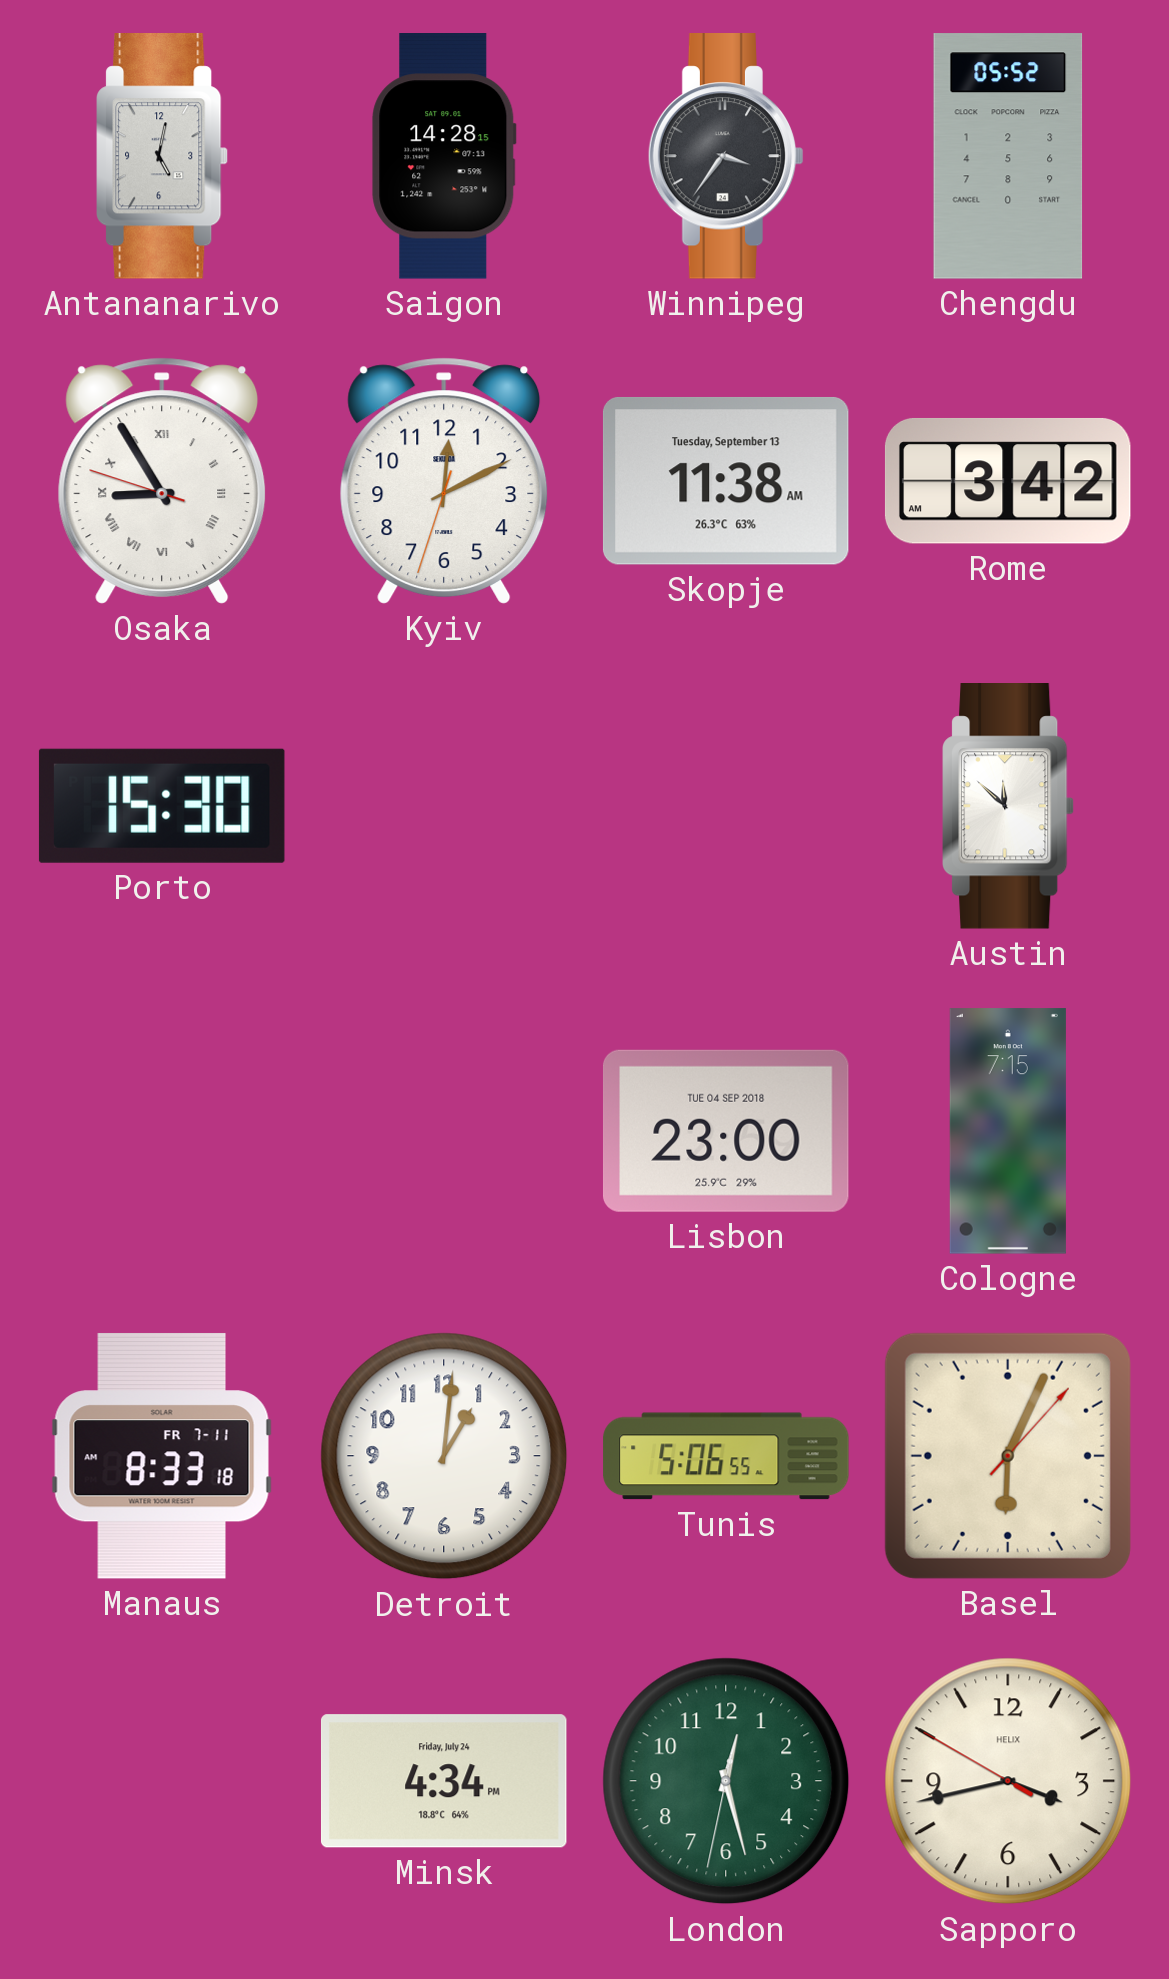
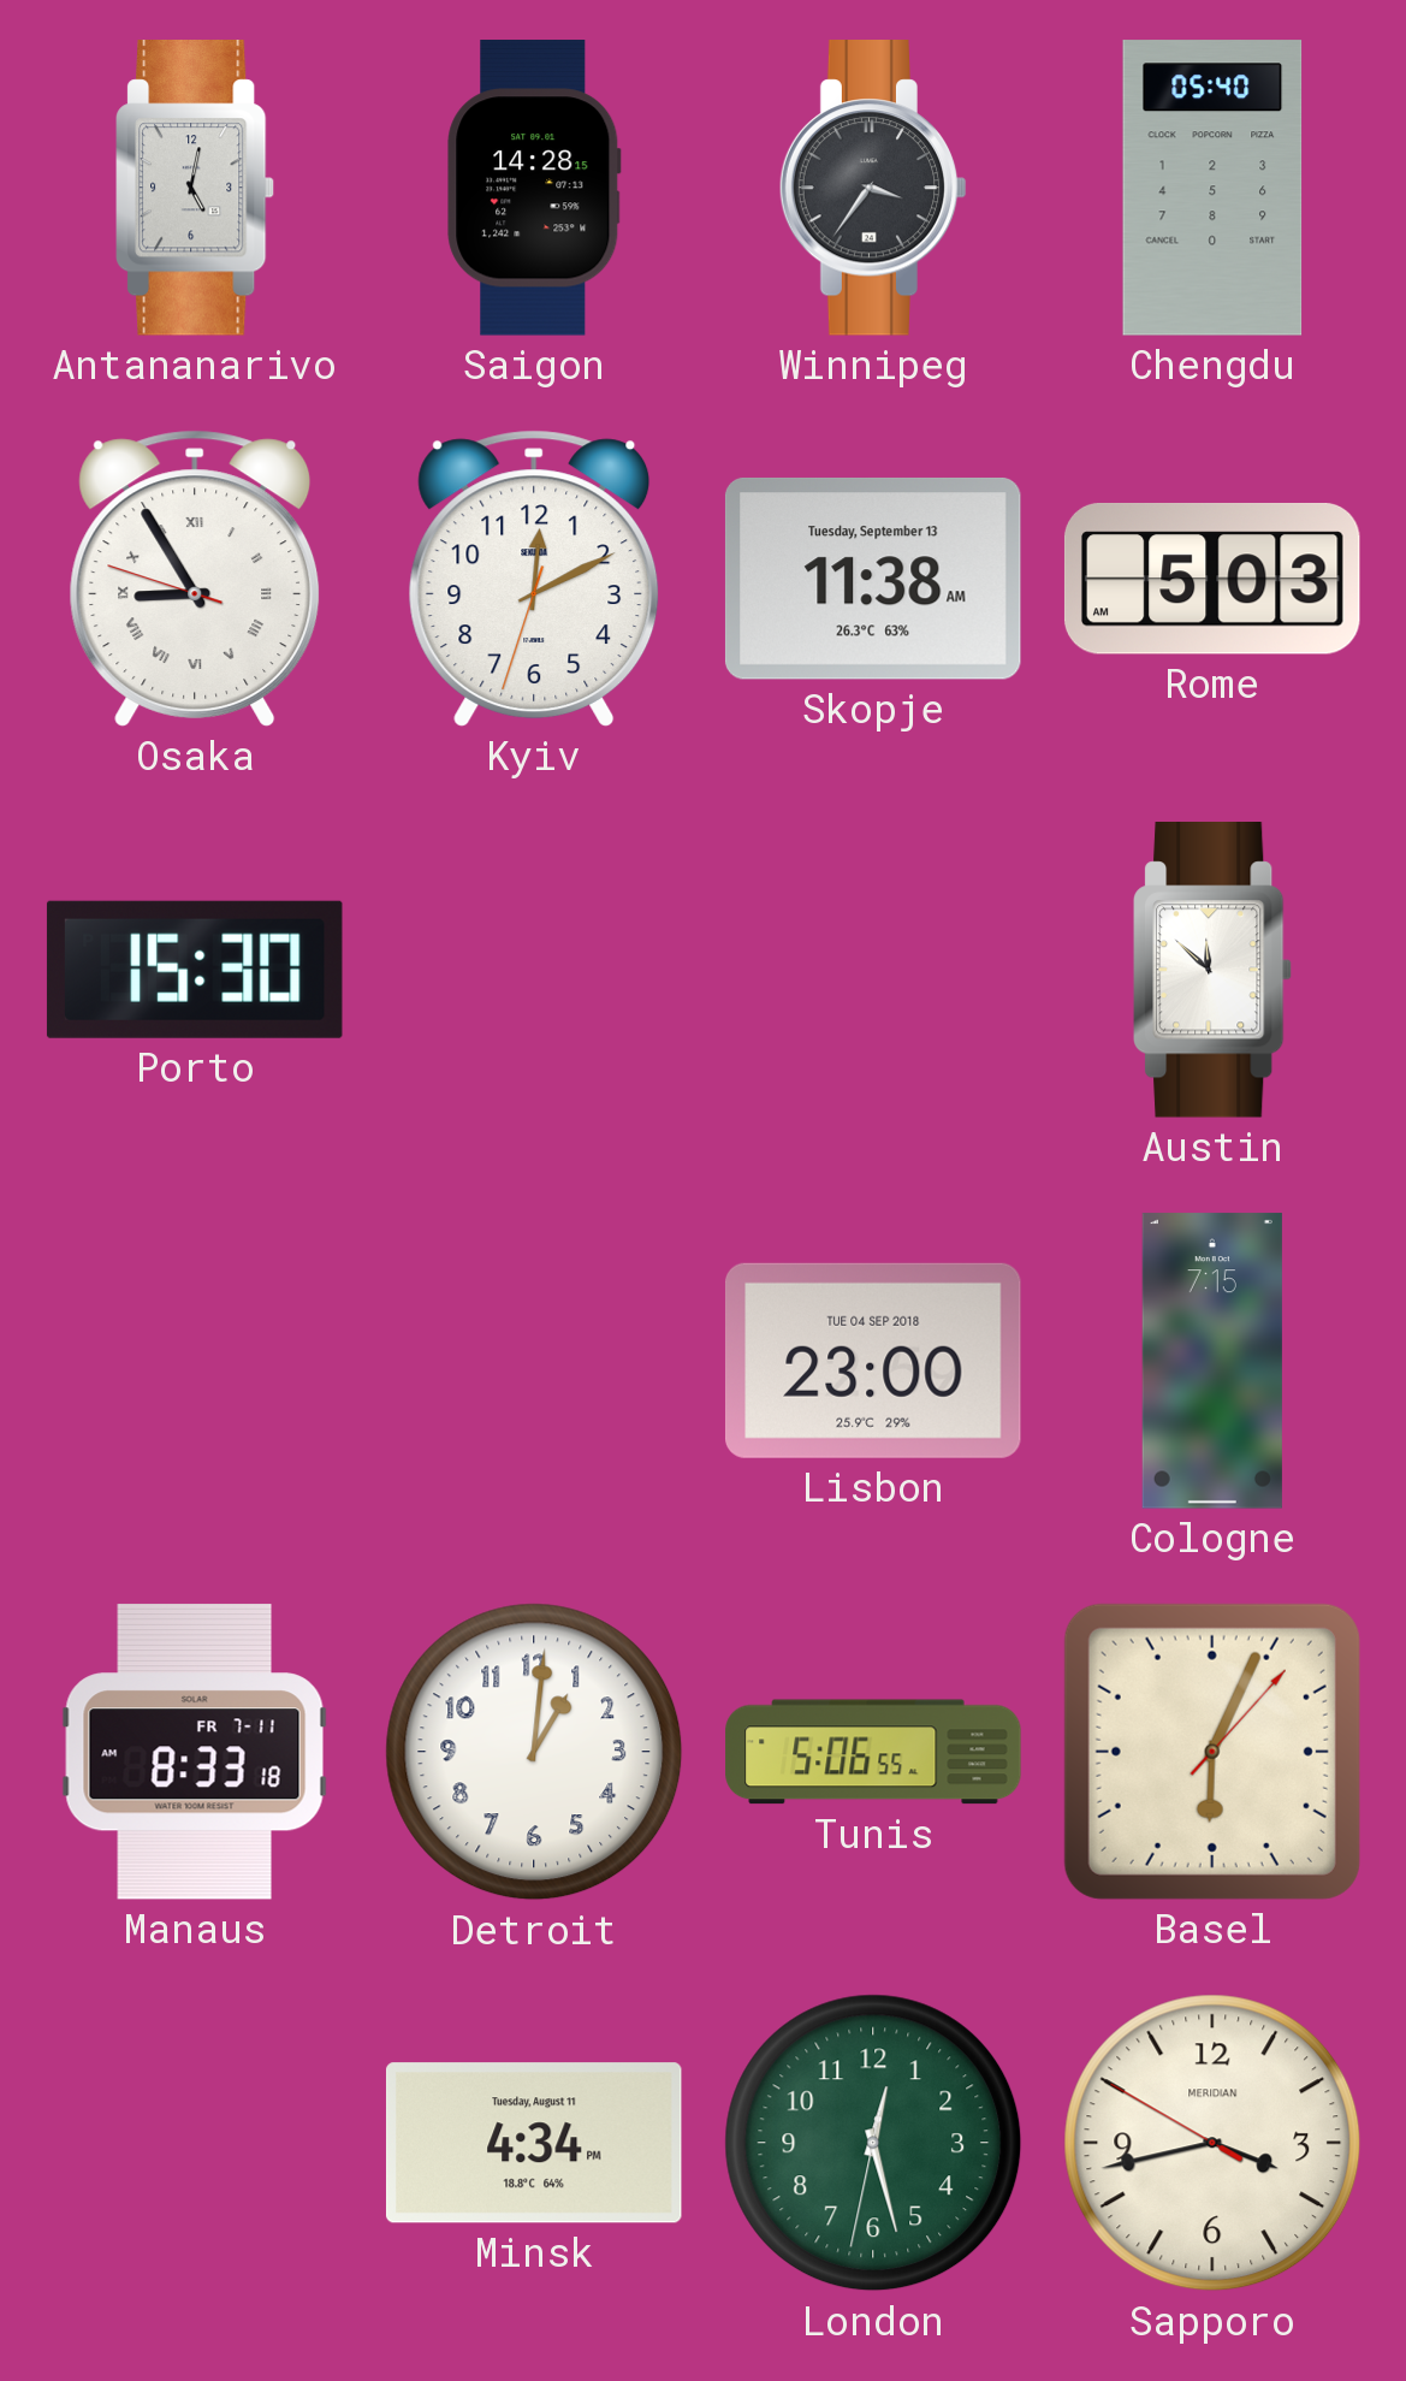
Chengdu: 05:52 -> 05:40 (1212, 188)
Rome: 3:42 -> 5:03 (1212, 579)
Minsk date: Friday, July 24 -> Tuesday, August 11 (534, 2143)
Sapporo brand: HELIX -> MERIDIAN (1212, 2143)
